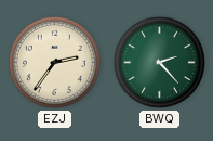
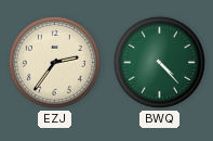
BWQ: 2:23 -> 4:23 (159, 62)
